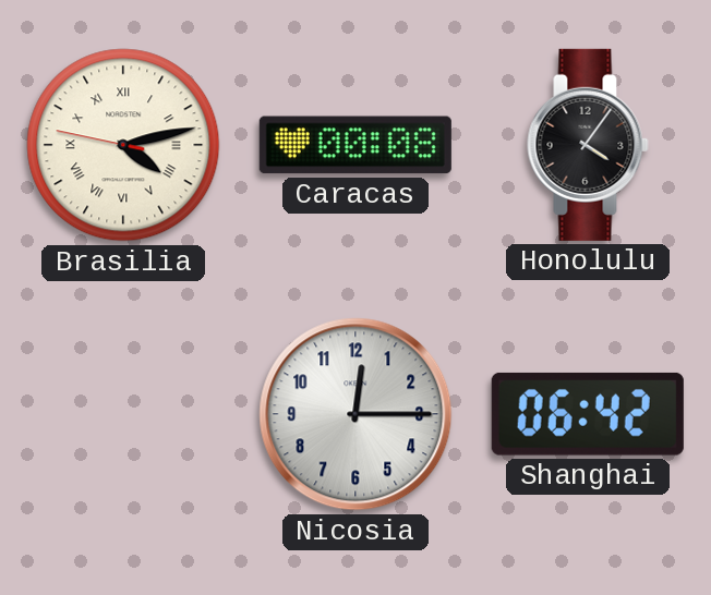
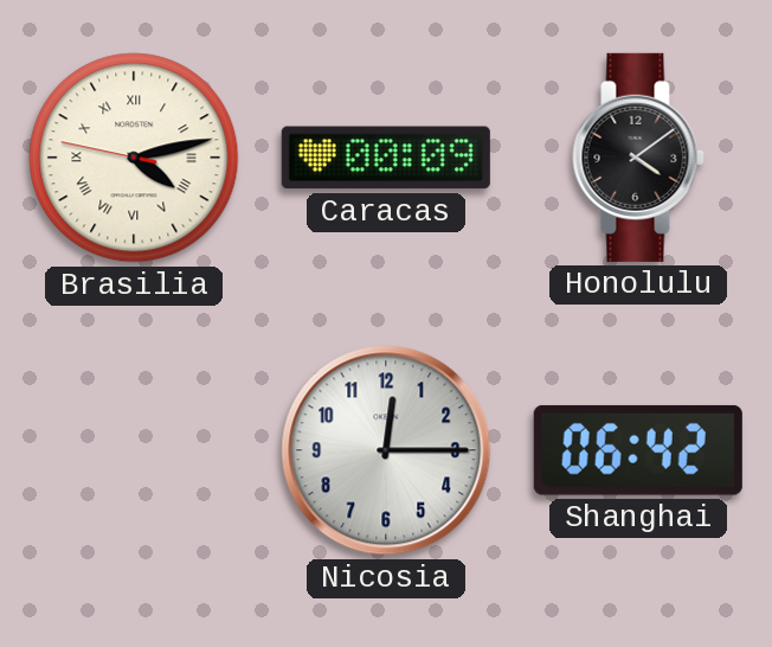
Caracas: 00:08 -> 00:09 (386, 158)
Honolulu: 4:06 -> 4:09 (638, 158)
